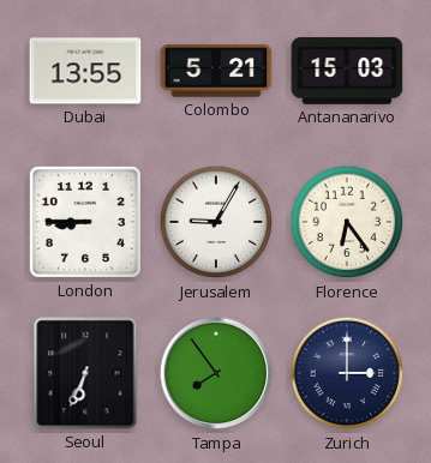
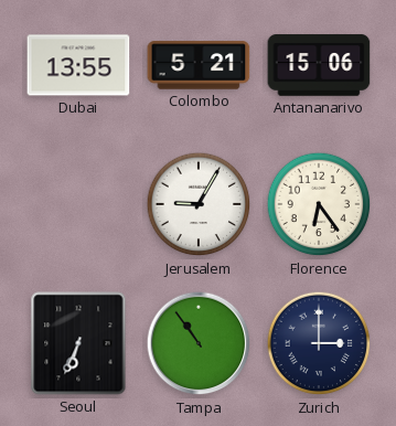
Antananarivo: 15:03 -> 15:06 (319, 65)
London: 8:45 -> none (85, 222)
Tampa: 7:54 -> 10:54 (199, 343)
